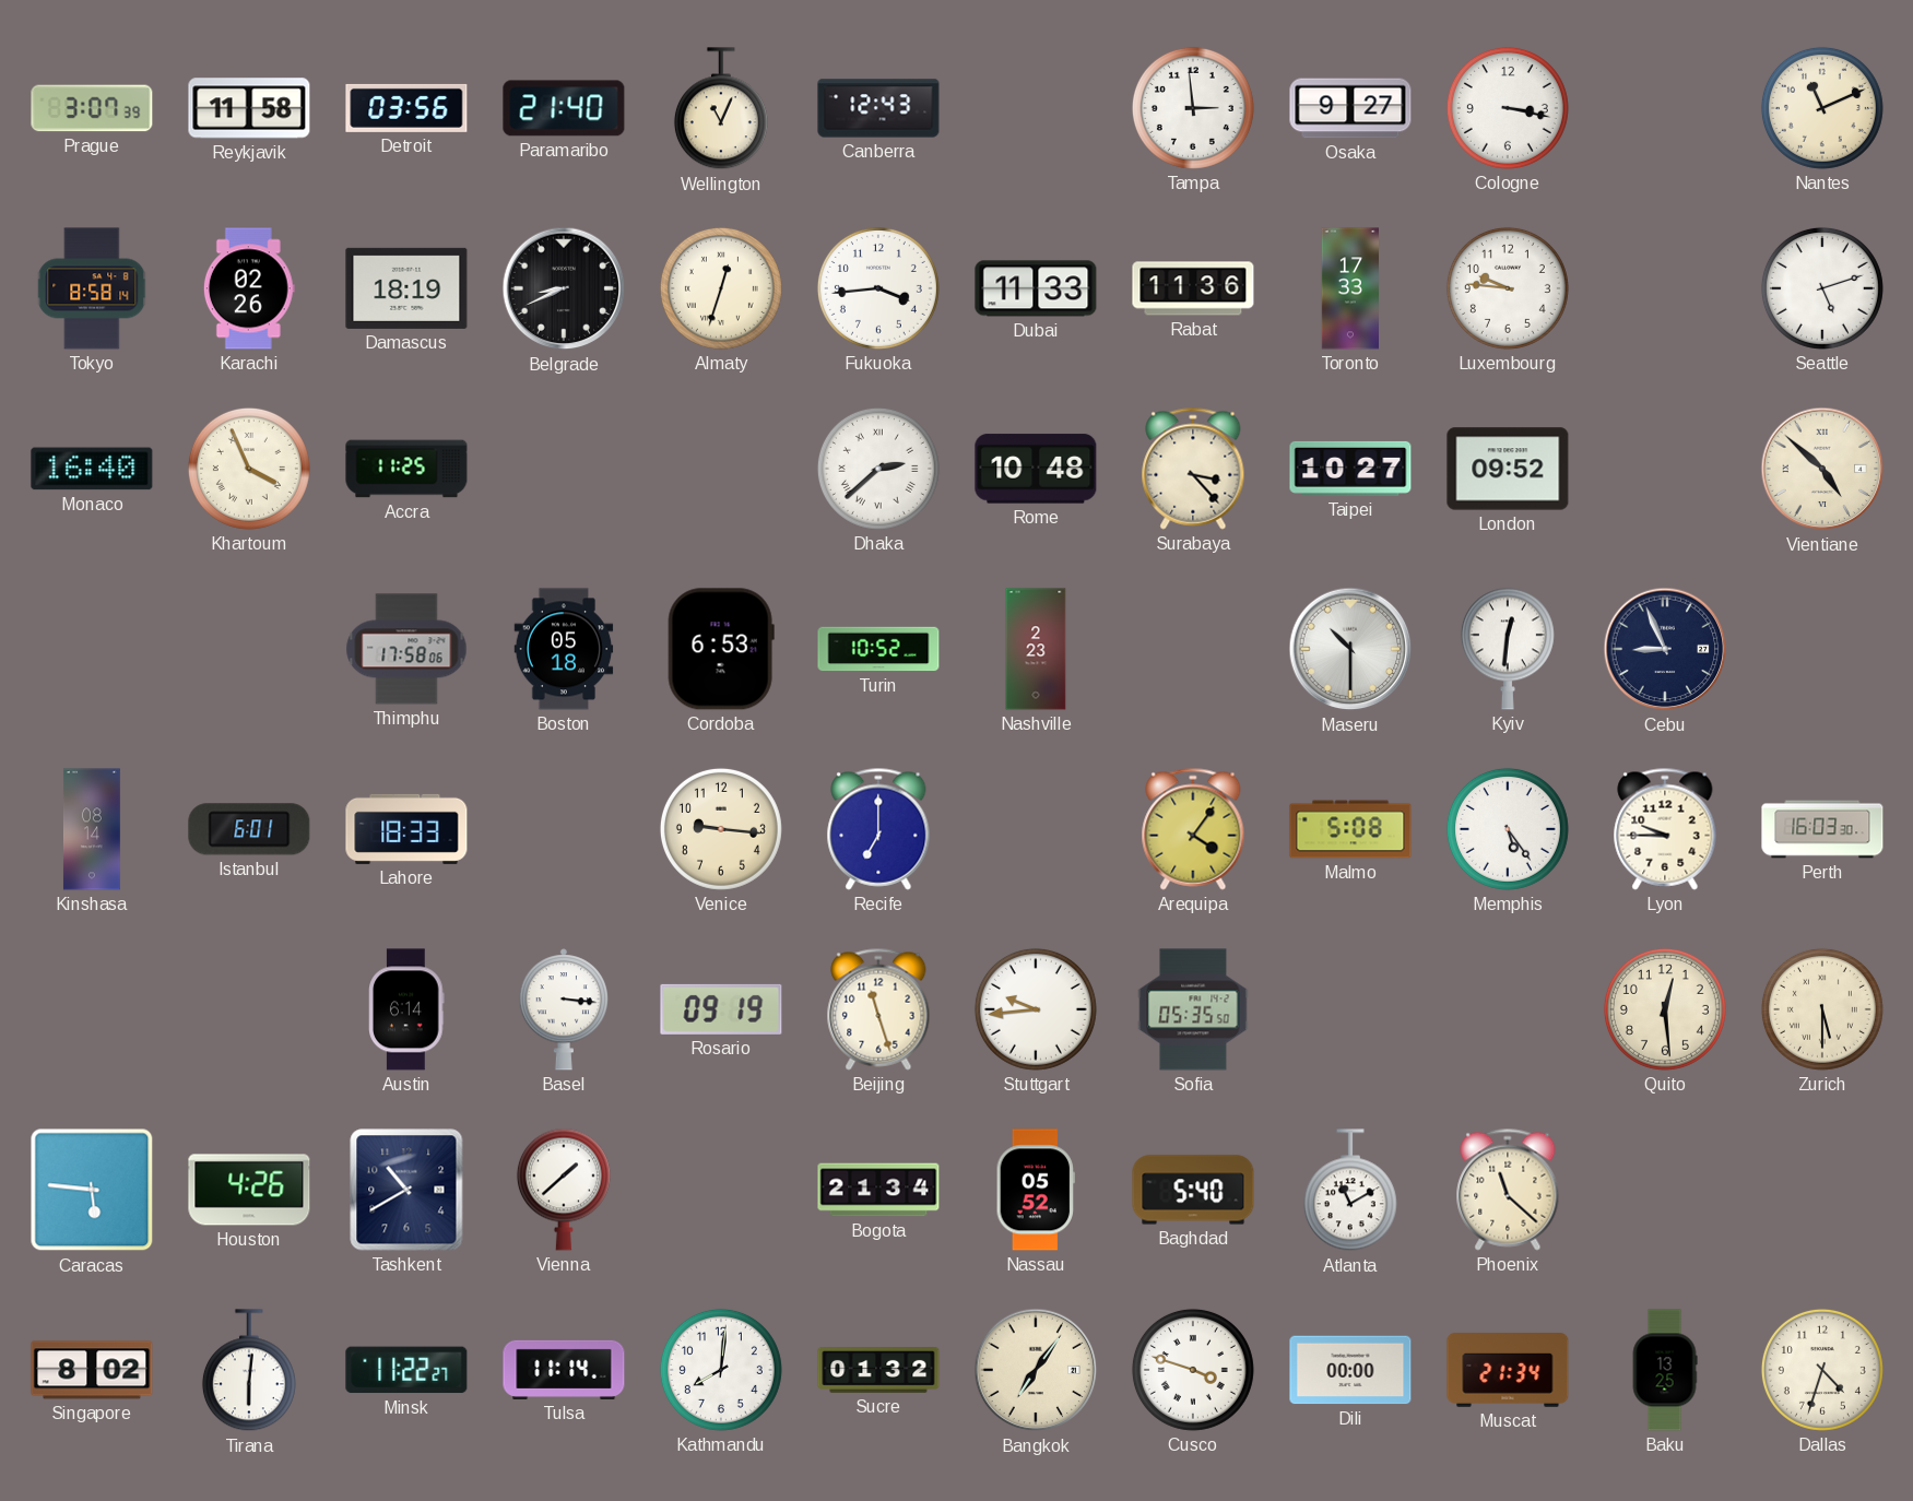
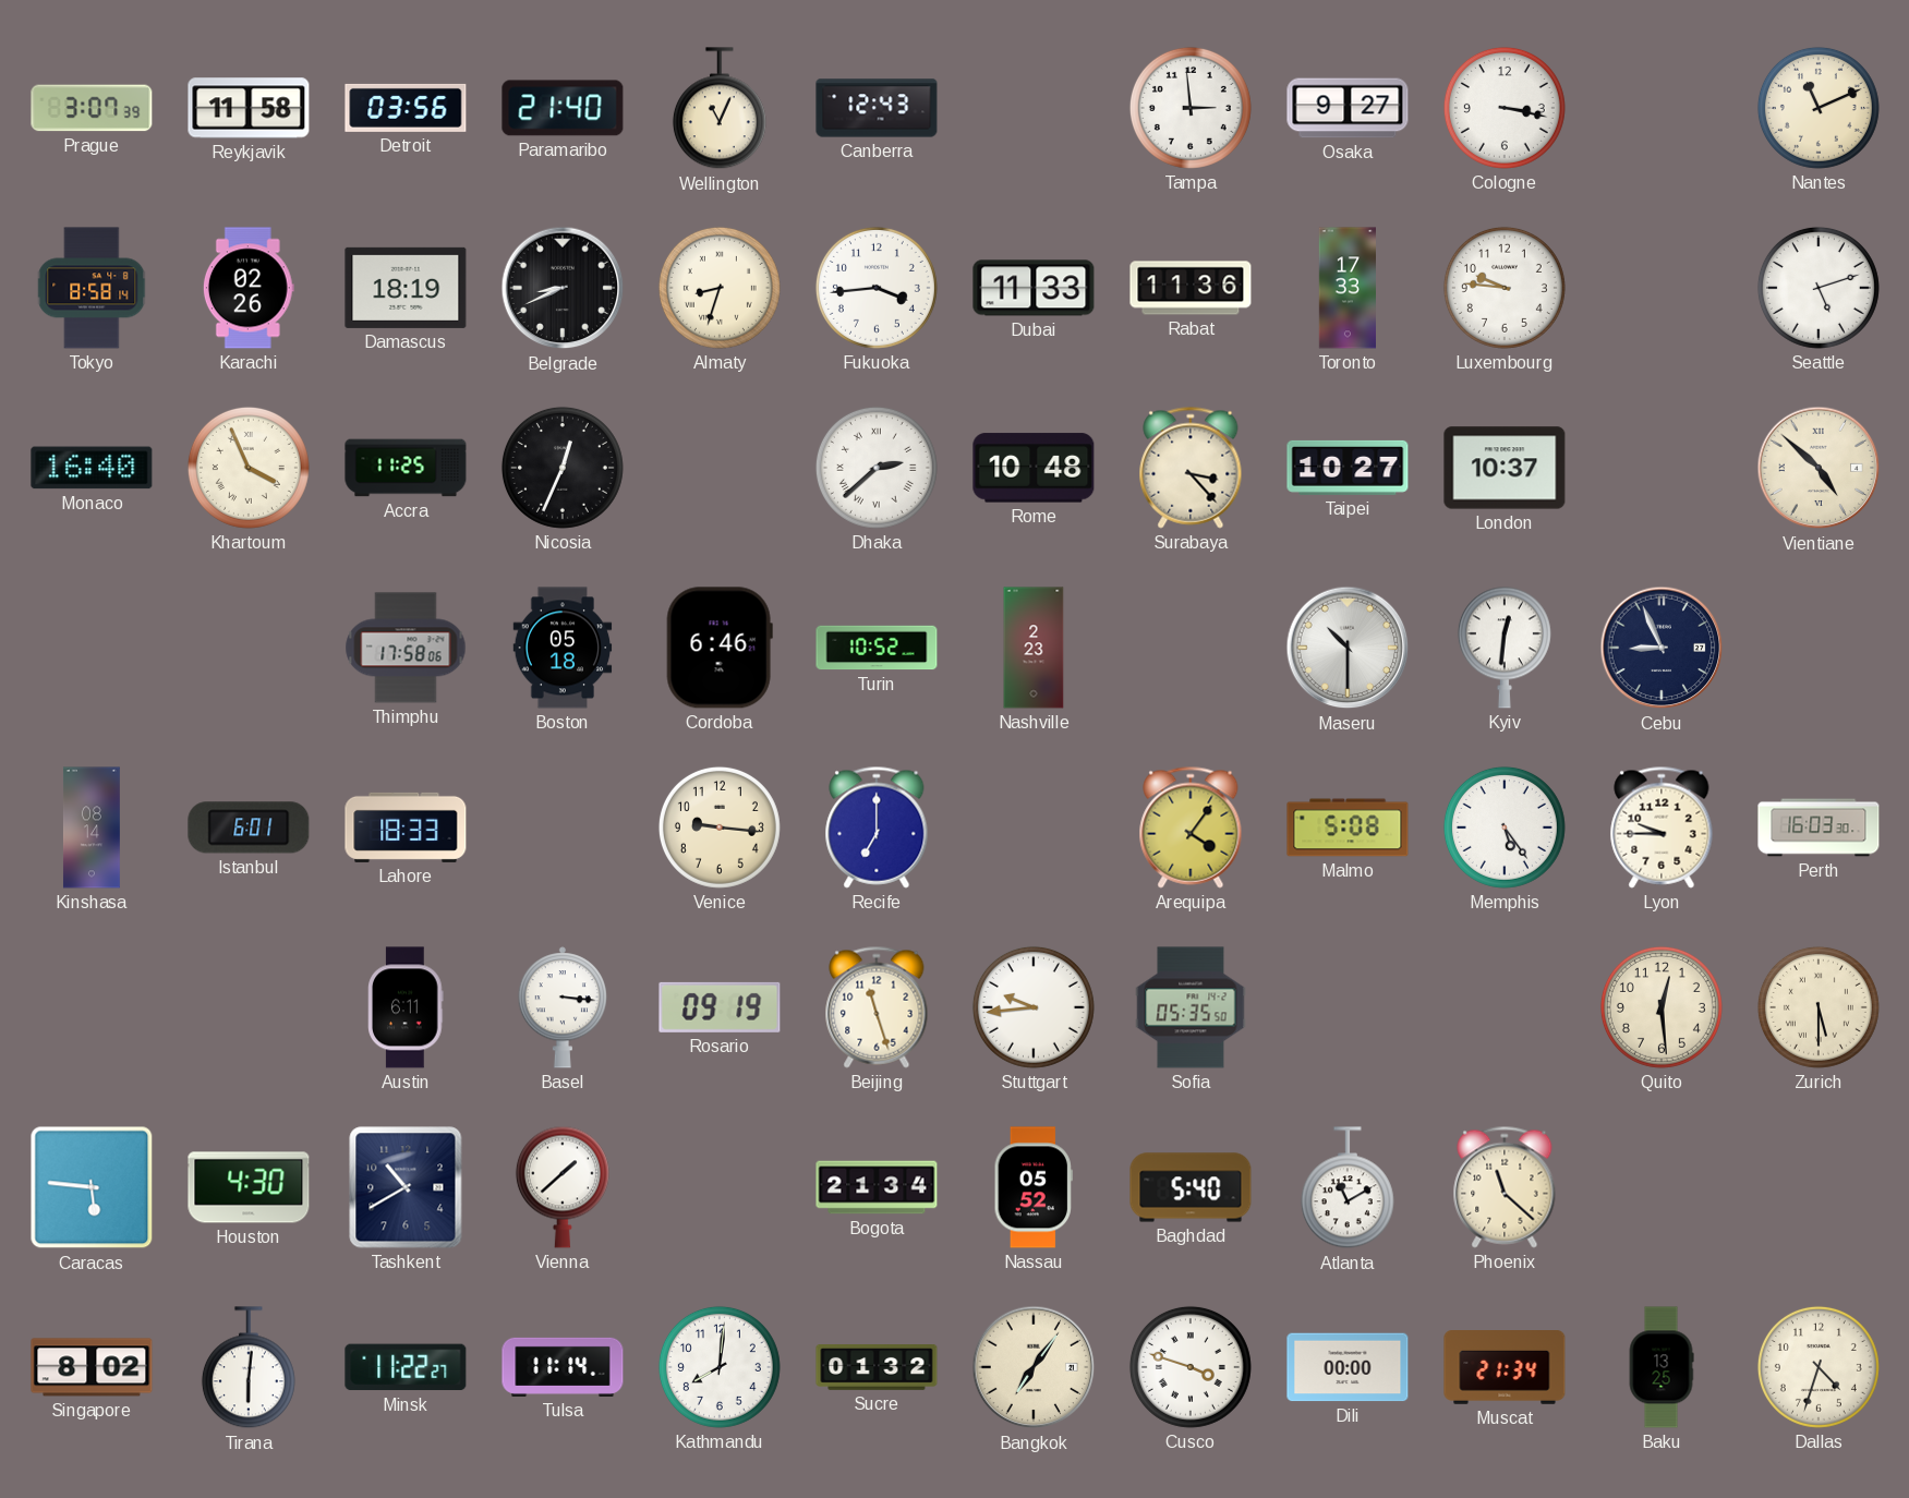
Almaty: 12:33 -> 8:33 (720, 288)
Nicosia: none -> 12:34 (563, 468)
London: 09:52 -> 10:37 (1505, 468)
Cordoba: 6:53 -> 6:46 (720, 648)
Austin: 6:14 -> 6:11 (406, 1007)
Houston: 4:26 -> 4:30 (249, 1187)
